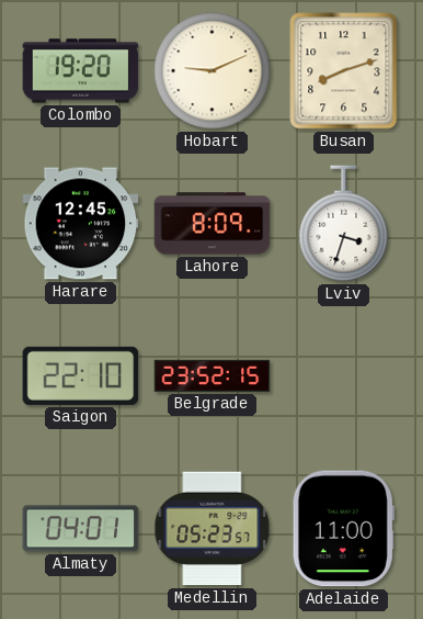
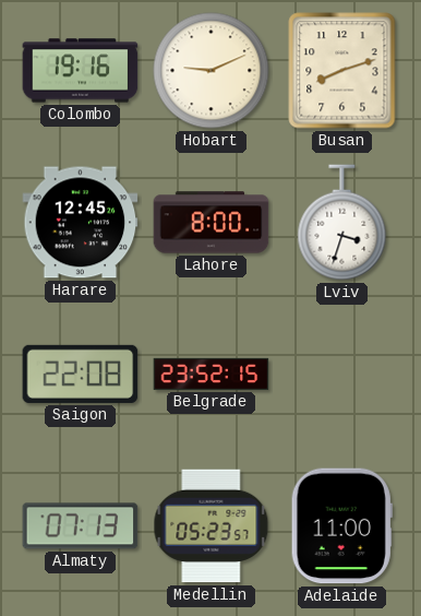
Colombo: 19:20 -> 19:16 (81, 71)
Lahore: 8:09 -> 8:00 (212, 223)
Saigon: 22:10 -> 22:08 (81, 374)
Almaty: 04:01 -> 07:13 (81, 526)
